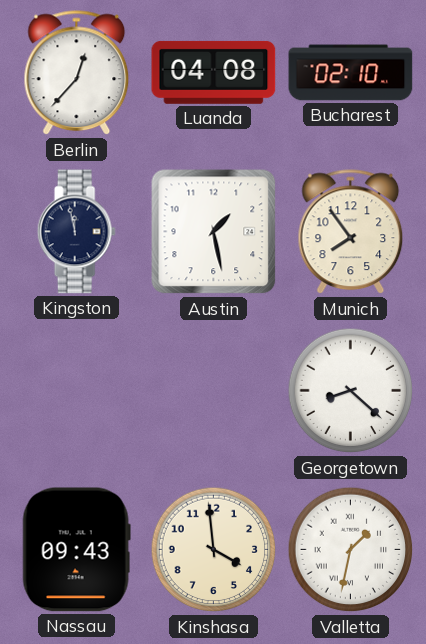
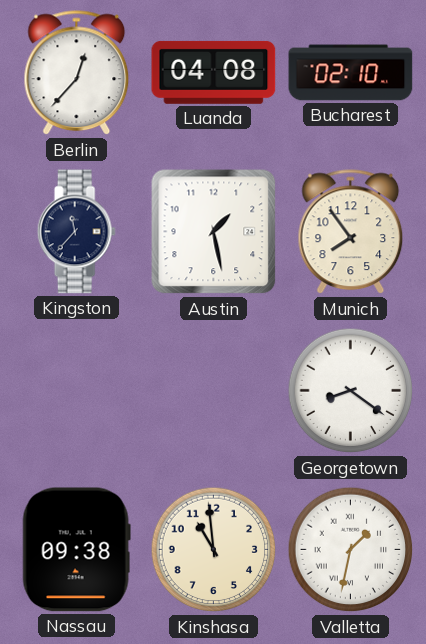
Kingston: 11:58 -> 11:37 (76, 232)
Georgetown: 8:22 -> 8:21 (351, 391)
Nassau: 09:43 -> 09:38 (76, 550)
Kinshasa: 3:59 -> 10:59 (214, 550)
